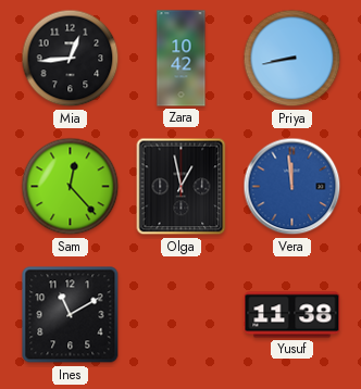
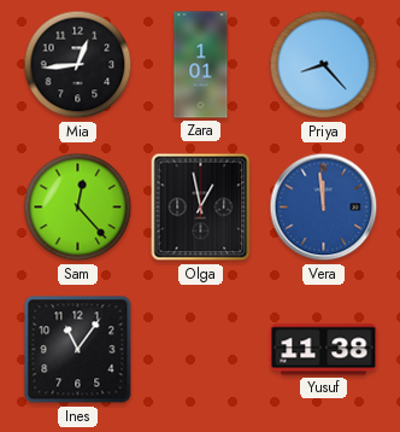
Zara: 10:42 -> 1:01 (201, 65)
Priya: 8:43 -> 8:23 (324, 65)
Ines: 11:10 -> 11:06 (78, 350)
